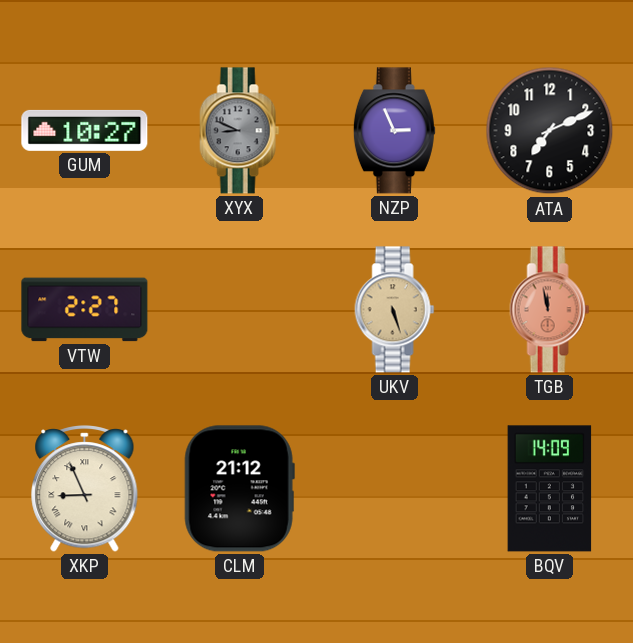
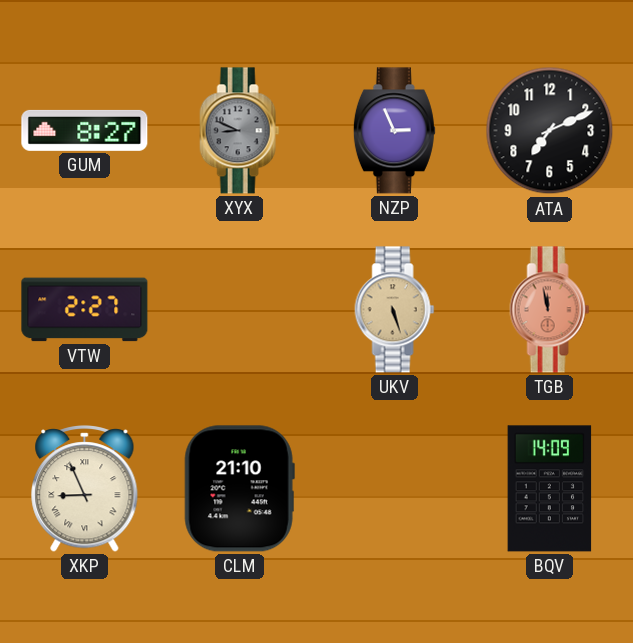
GUM: 10:27 -> 8:27 (85, 130)
CLM: 21:12 -> 21:10 (239, 489)
